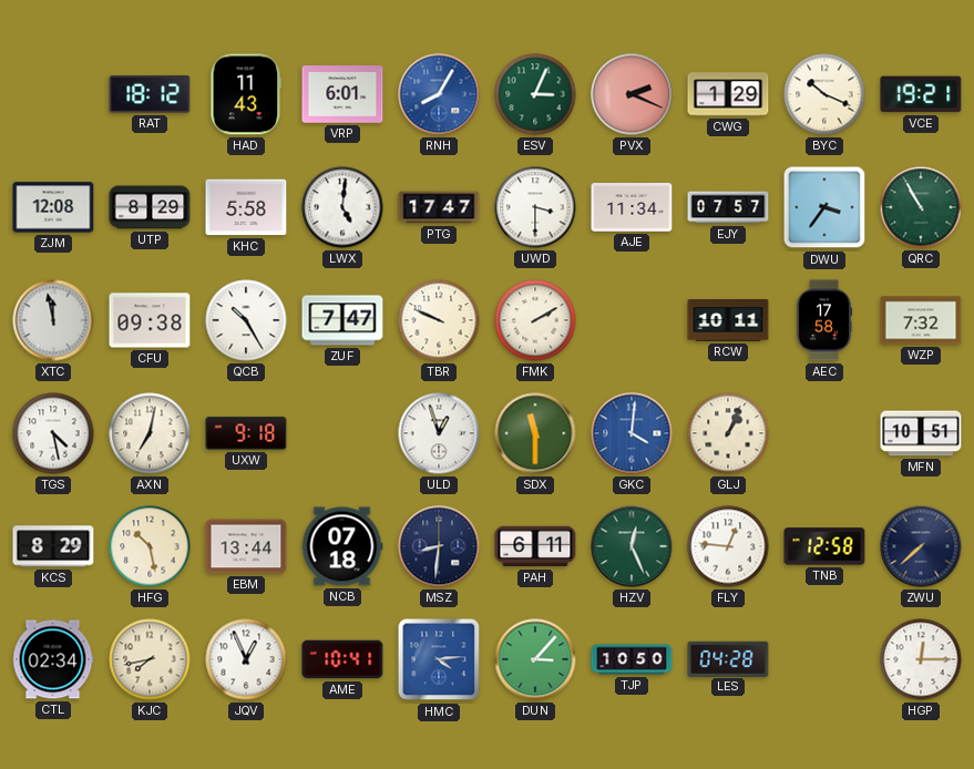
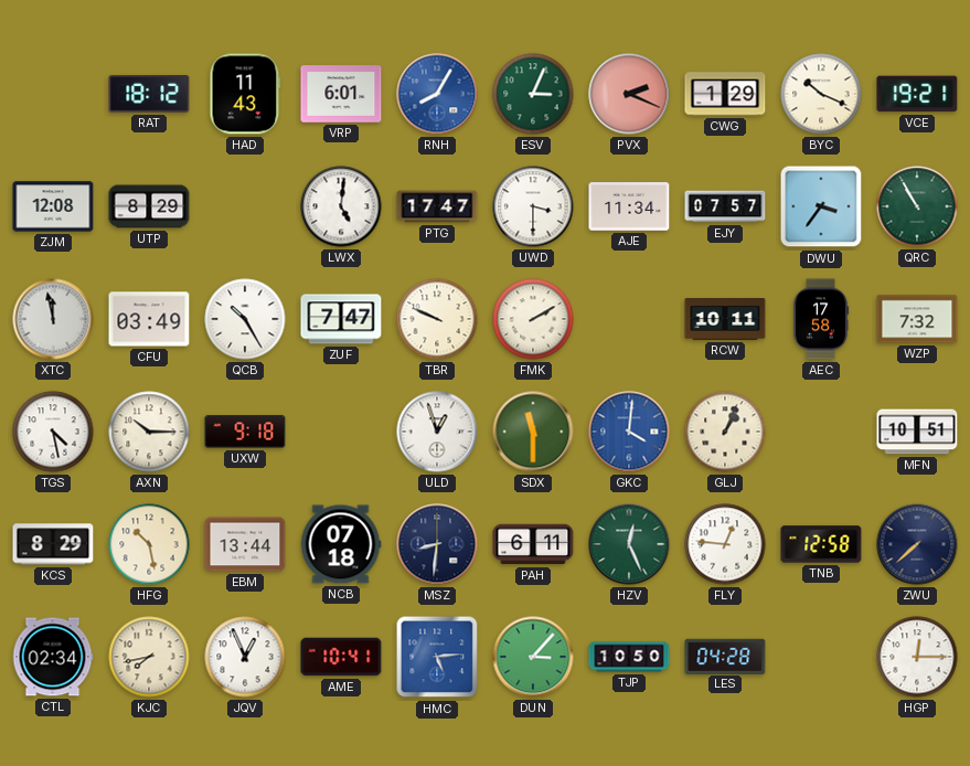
KHC: 5:58 -> none (246, 207)
CFU: 09:38 -> 03:49 (149, 319)
AXN: 7:02 -> 10:15 (149, 432)
HMC: 4:14 -> 5:14 (437, 657)
